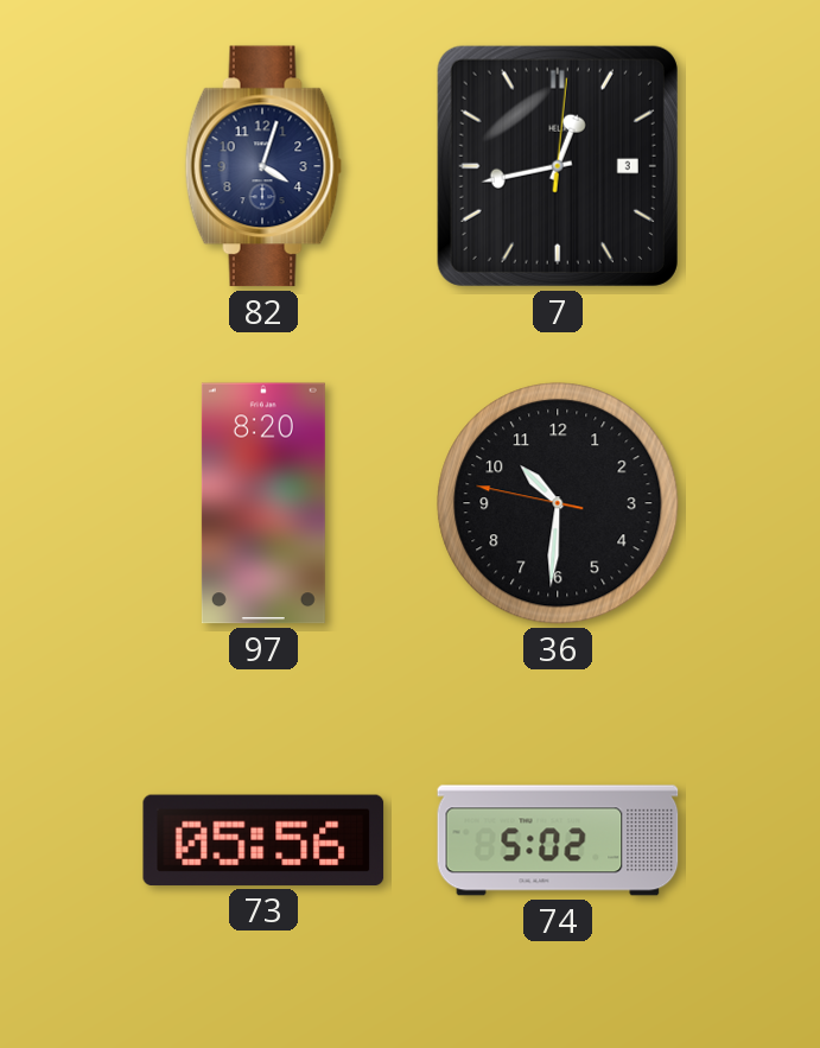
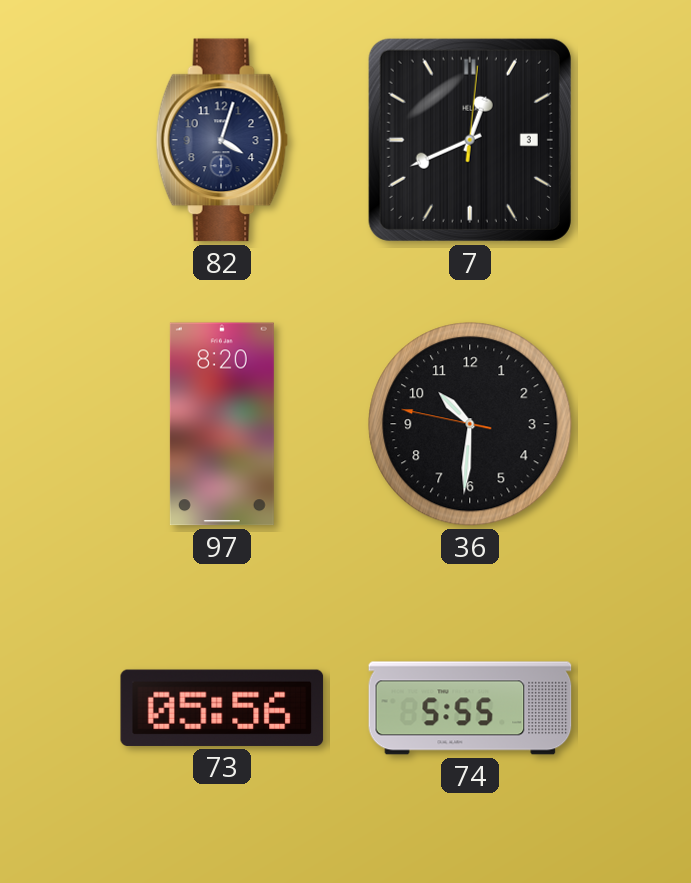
7: 12:43 -> 12:41 (470, 140)
74: 5:02 -> 5:55 (470, 708)
